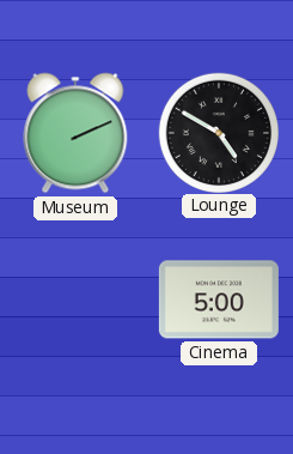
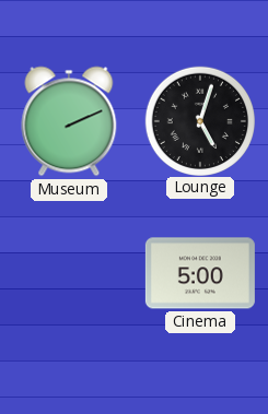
Lounge: 4:50 -> 5:03 (199, 120)
